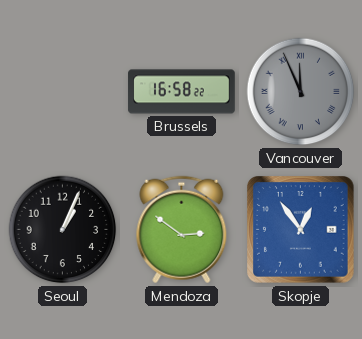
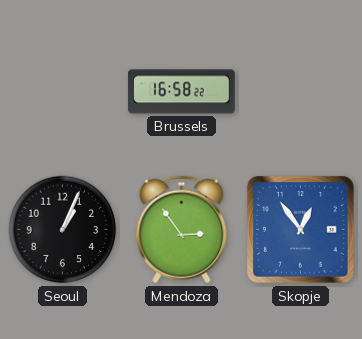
Vancouver: 11:56 -> none (301, 92)
Mendoza: 2:51 -> 2:54 (182, 230)
